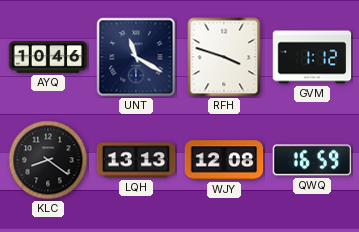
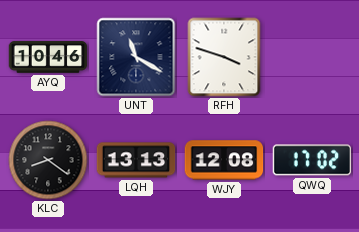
GVM: 1:12 -> none (312, 57)
QWQ: 16:59 -> 17:02 (312, 160)
